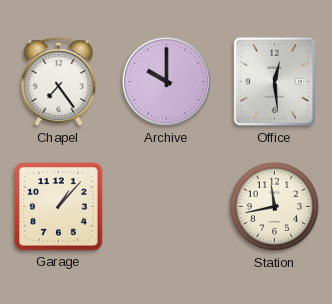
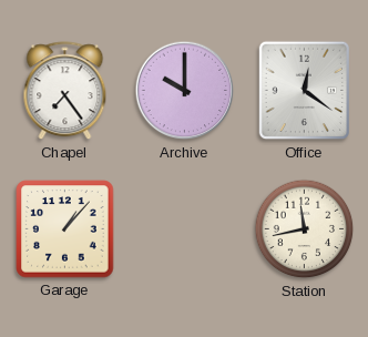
Office: 12:29 -> 12:21 (305, 91)
